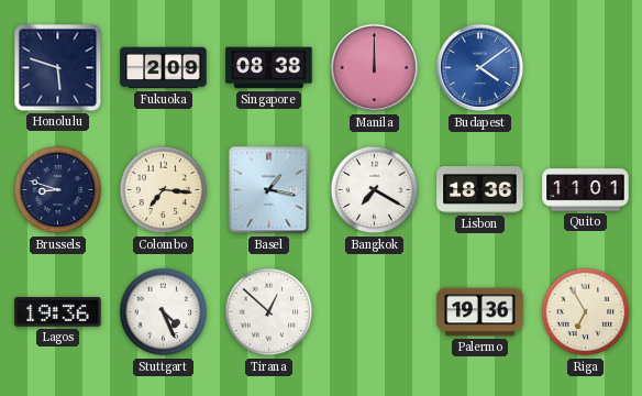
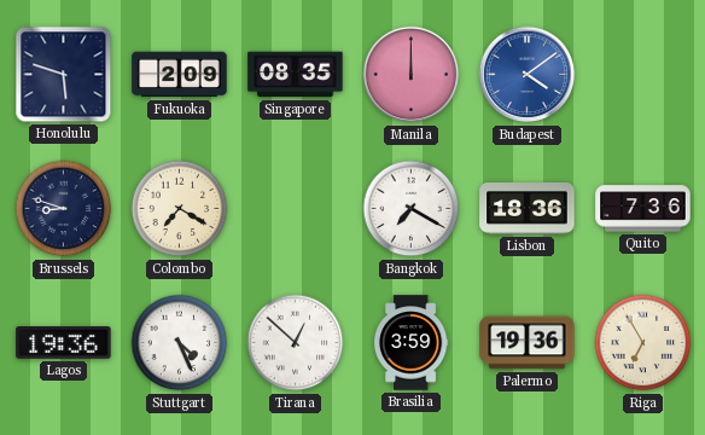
Singapore: 08:38 -> 08:35 (296, 75)
Colombo: 7:16 -> 7:20 (180, 209)
Basel: 1:17 -> none (269, 190)
Quito: 11:01 -> 7:36 (643, 209)
Brasilia: none -> 3:59 (410, 343)
